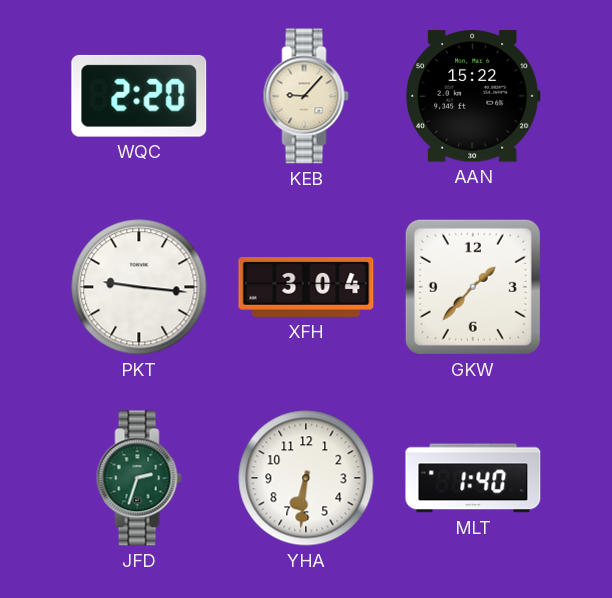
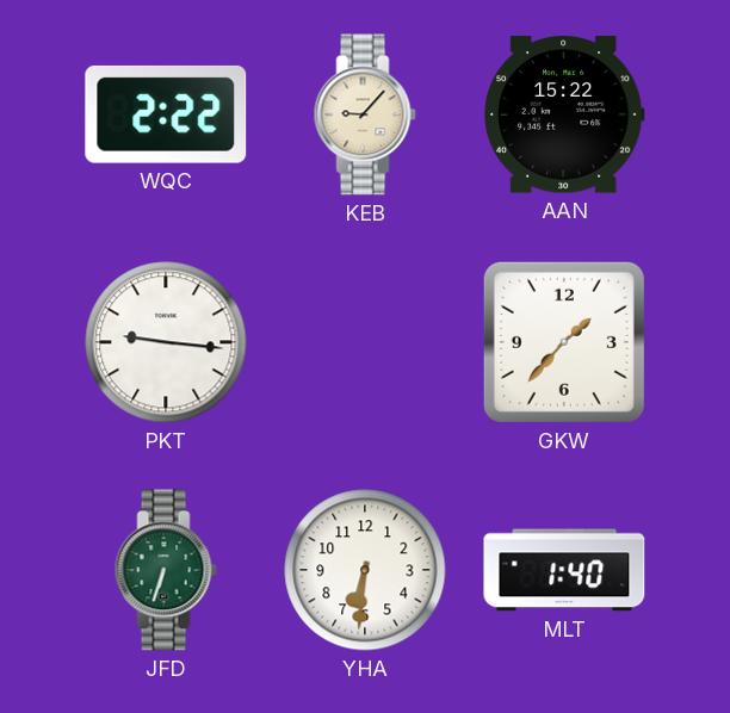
WQC: 2:20 -> 2:22 (166, 114)
XFH: 3:04 -> none (306, 288)
JFD: 2:33 -> 6:33 (166, 570)
